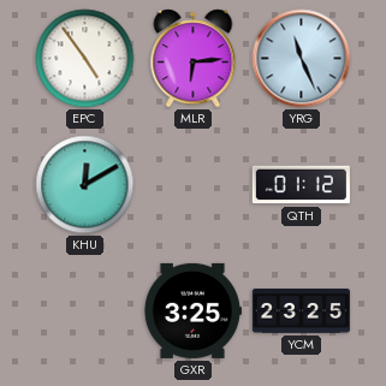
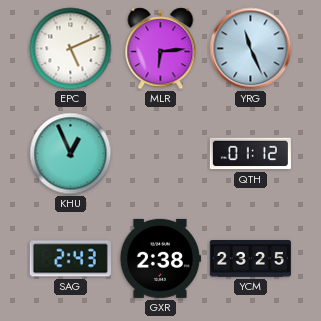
EPC: 4:54 -> 5:11 (71, 49)
KHU: 12:10 -> 12:56 (71, 154)
SAG: none -> 2:43 (70, 259)
GXR: 3:25 -> 2:38 (160, 258)
